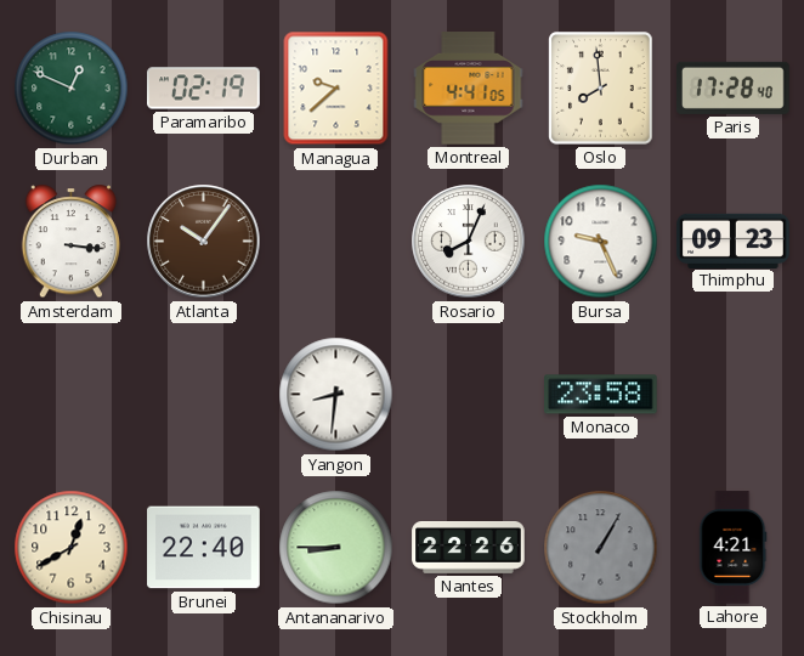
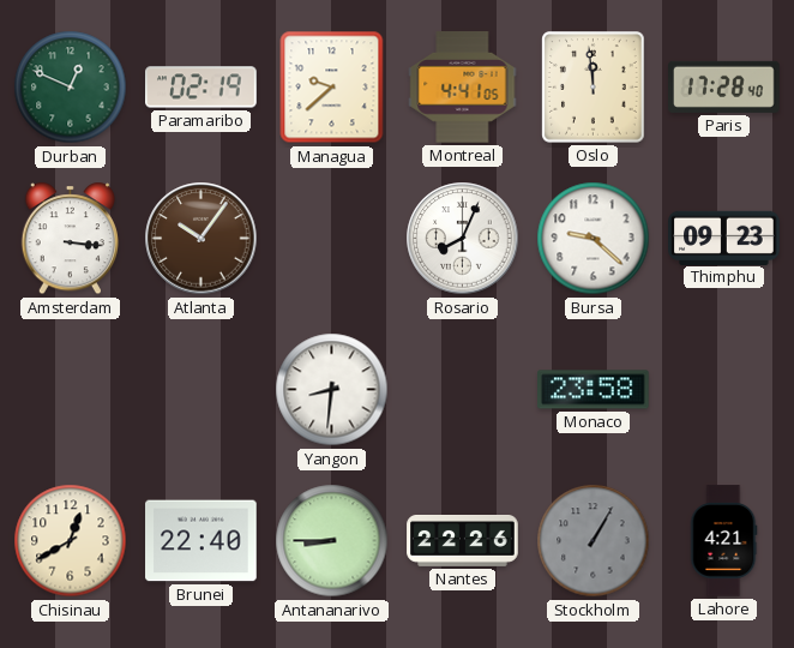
Oslo: 7:59 -> 11:59 (594, 88)
Bursa: 9:26 -> 9:22 (594, 239)
